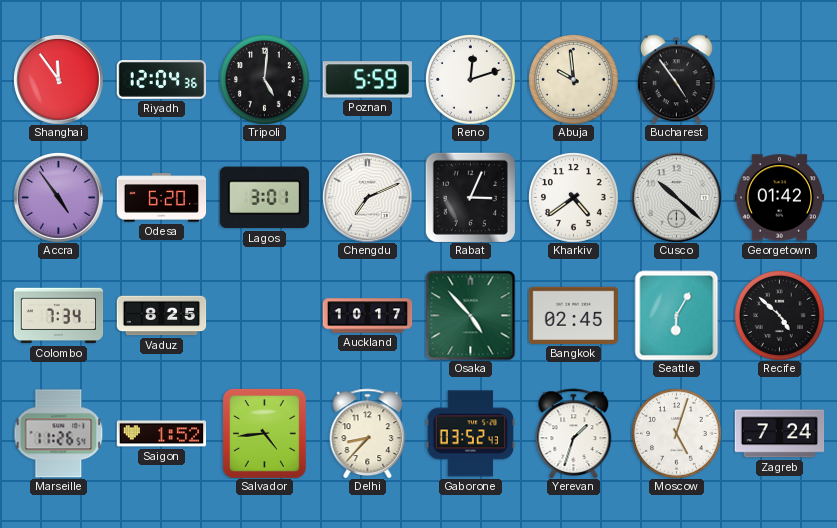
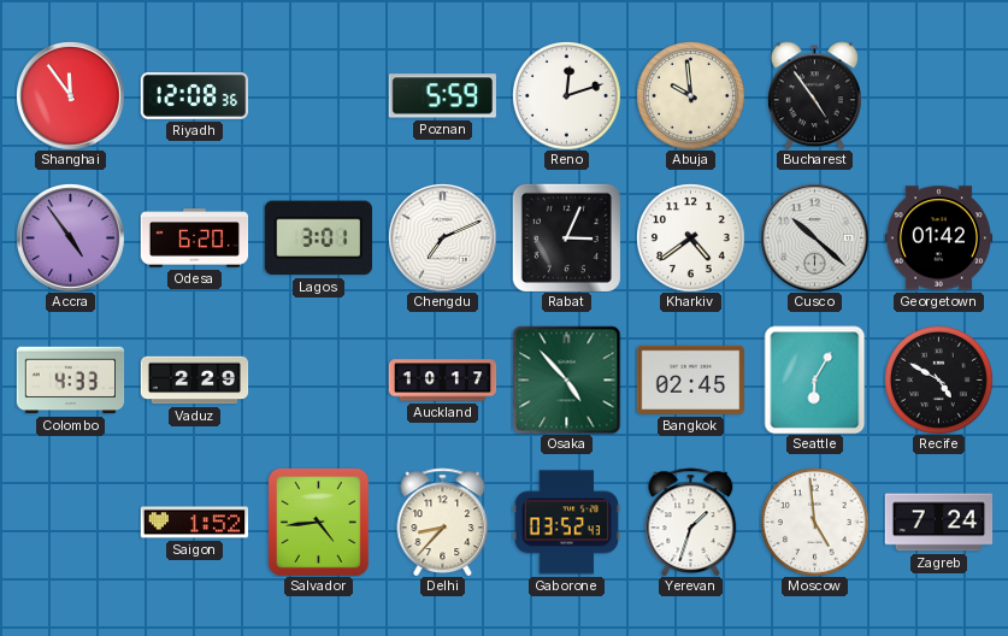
Riyadh: 12:04 -> 12:08 (194, 96)
Tripoli: 5:01 -> none (265, 80)
Colombo: 7:34 -> 4:33 (70, 381)
Vaduz: 8:25 -> 2:29 (194, 381)
Recife: 4:52 -> 4:50 (939, 381)
Marseille: 11:26 -> none (58, 434)
Moscow: 5:03 -> 4:59 (815, 523)
